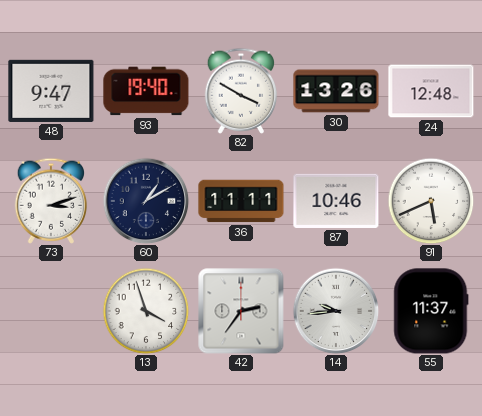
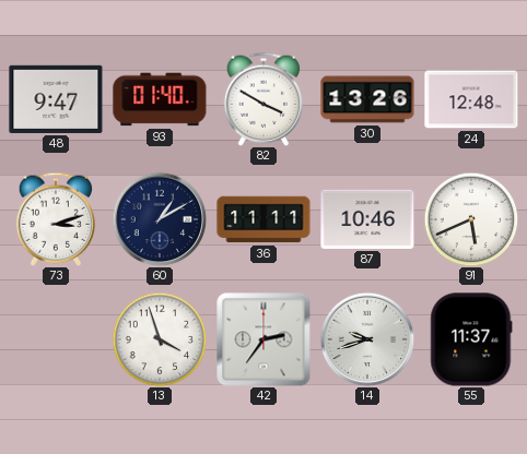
93: 19:40 -> 01:40 (160, 99)
14: 9:44 -> 9:42 (367, 339)
